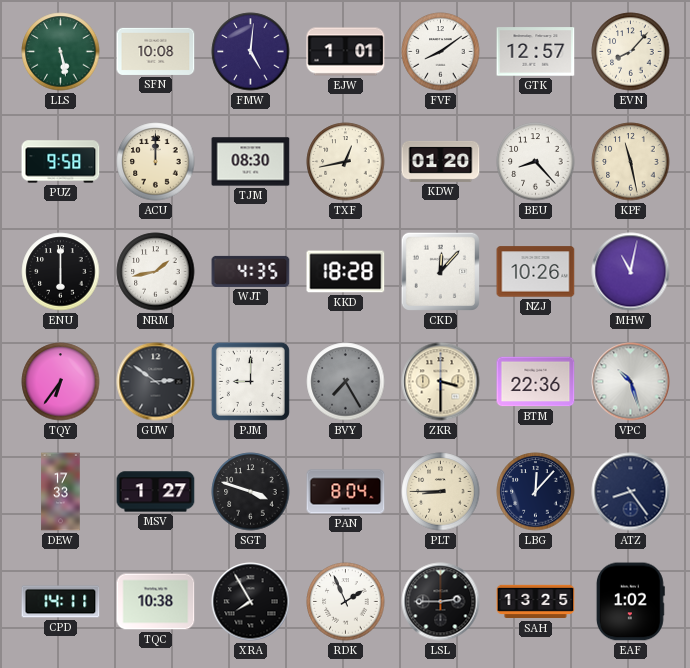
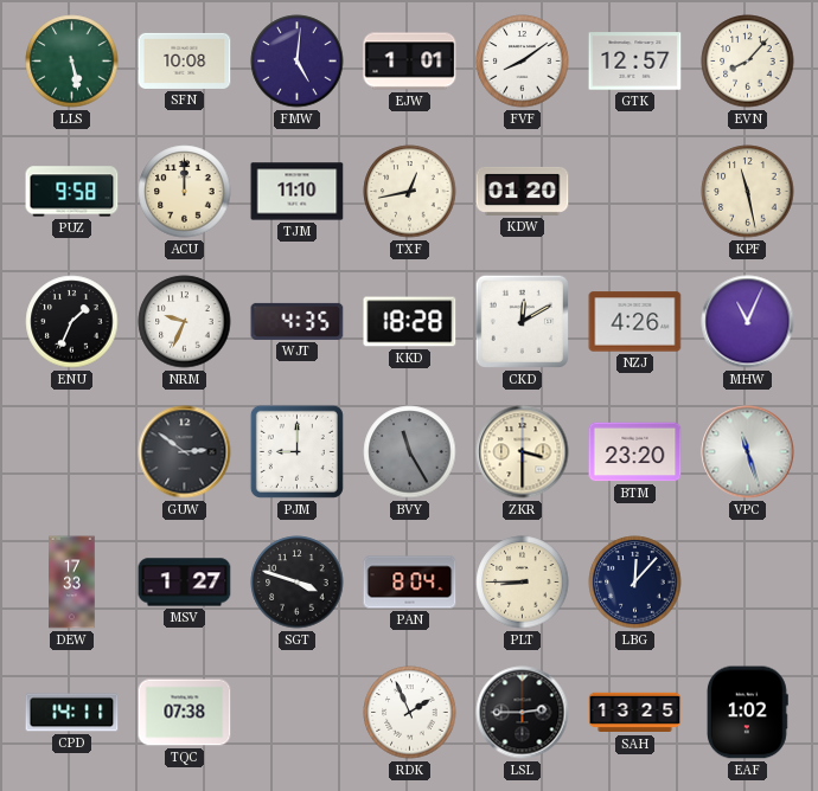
TJM: 08:30 -> 11:10 (298, 192)
BEU: 8:23 -> none (536, 162)
ENU: 6:00 -> 1:34 (72, 322)
NRM: 1:43 -> 9:34 (185, 322)
CKD: 12:07 -> 12:10 (522, 321)
NZJ: 10:26 -> 4:26 (635, 322)
MHW: 11:02 -> 11:04 (748, 322)
TQY: 6:36 -> none (61, 382)
BVY: 7:25 -> 11:25 (410, 452)
BTM: 22:36 -> 23:20 (635, 452)
VPC: 10:27 -> 11:27 (748, 452)
ATZ: 8:24 -> none (631, 492)
TQC: 10:38 -> 07:38 (185, 713)
XRA: 7:55 -> none (251, 602)
